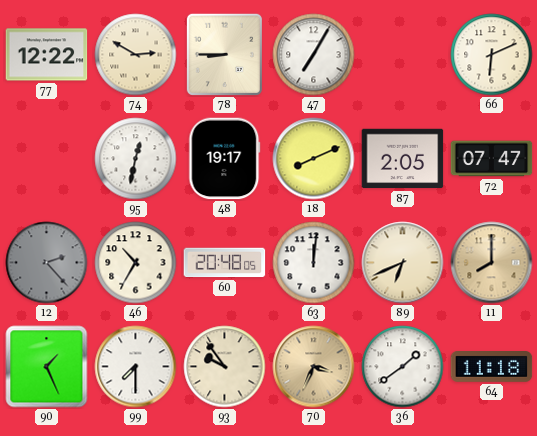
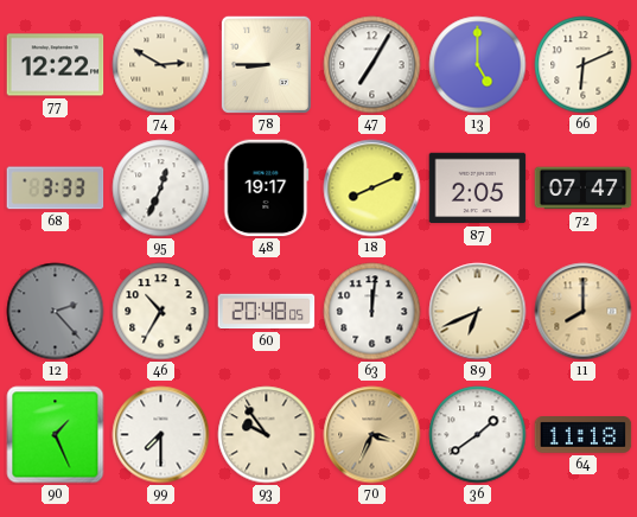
13: none -> 5:00 (478, 65)
68: none -> 3:33 (56, 189)
95: 12:32 -> 12:34 (161, 189)
